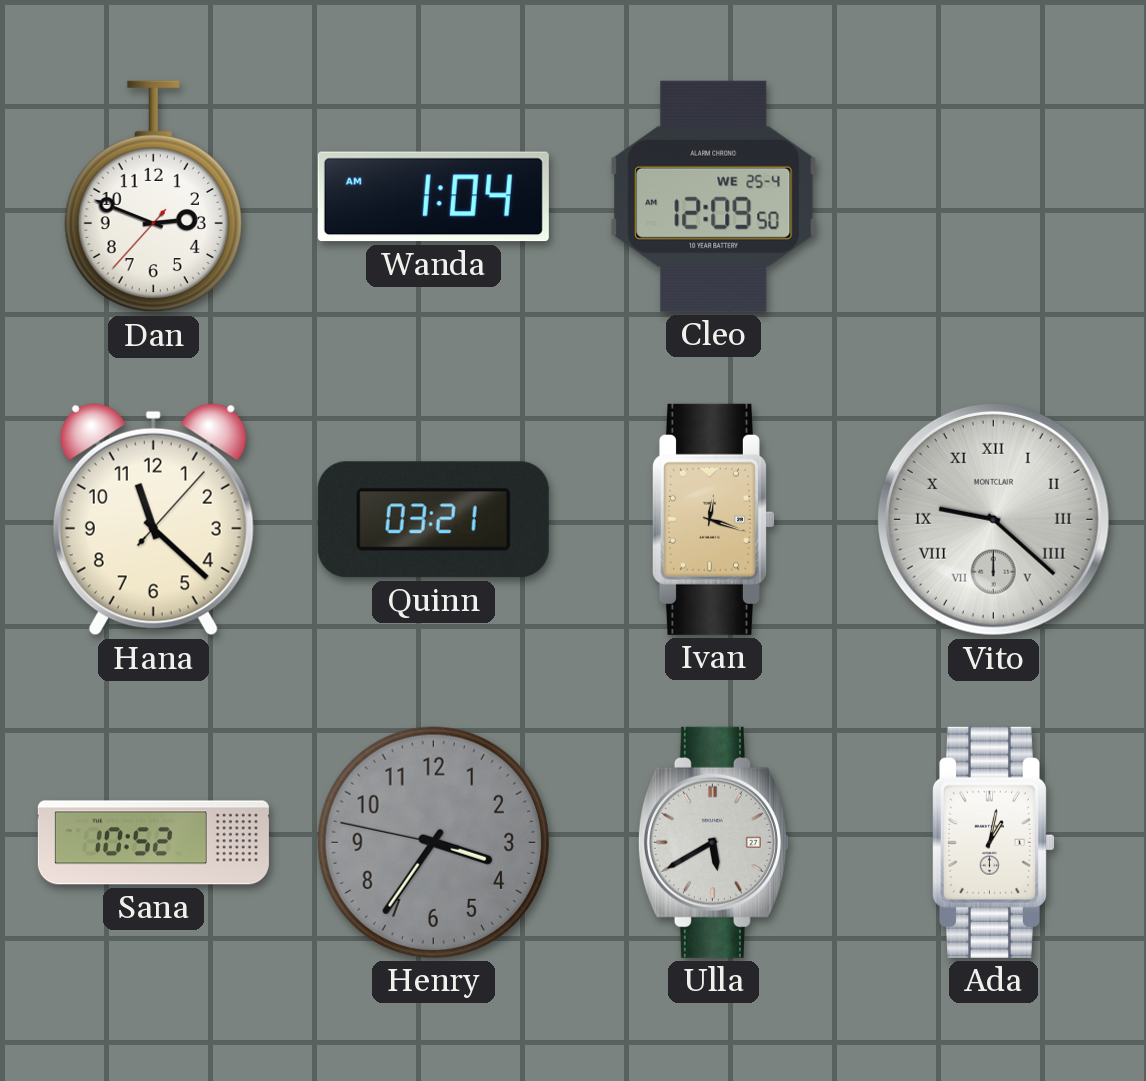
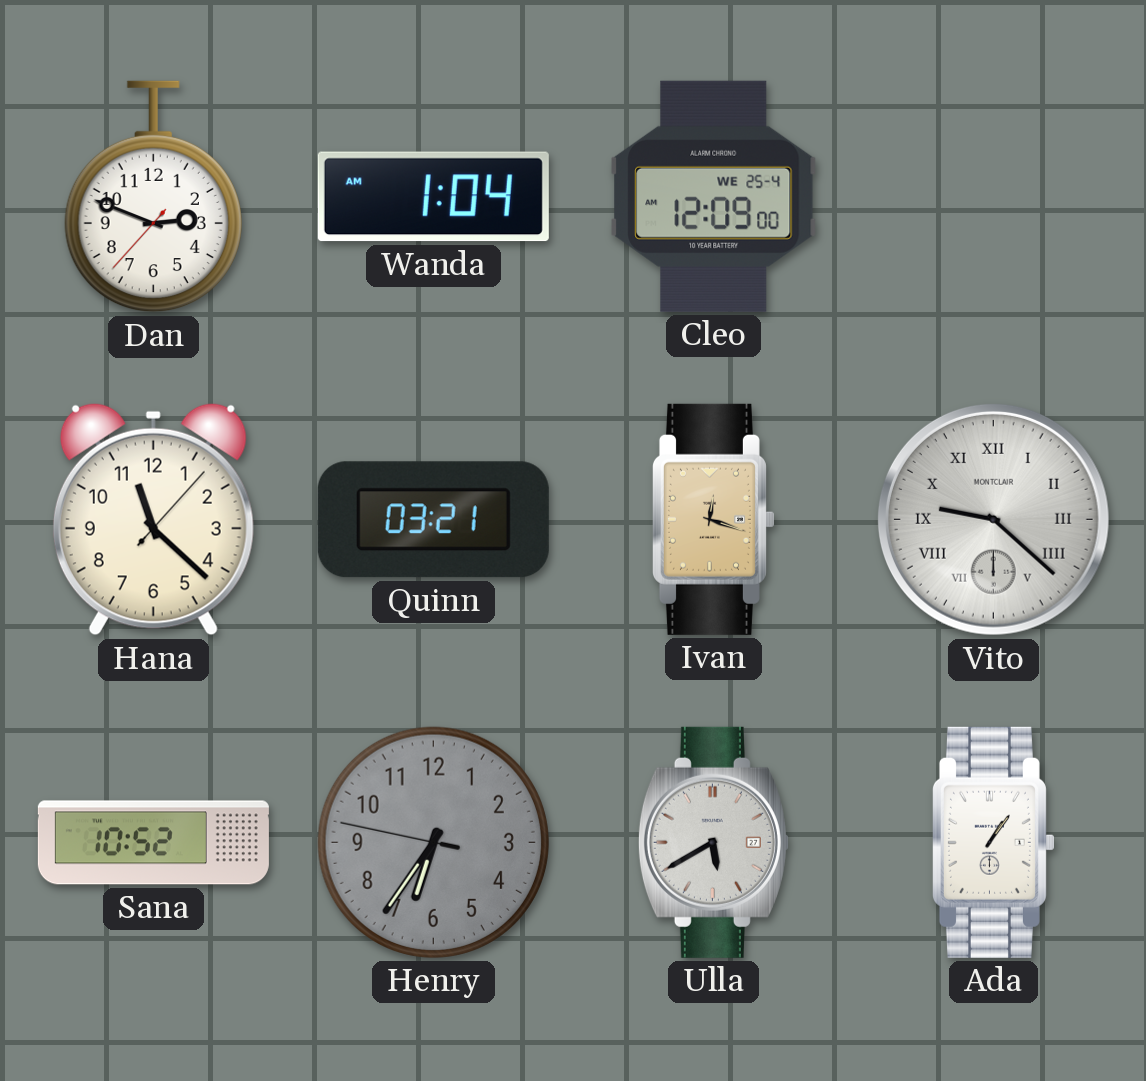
Cleo: 12:09:50 -> 12:09:00 (714, 196)
Henry: 3:35 -> 6:35 (433, 842)
Ada: 1:02 -> 1:06 (993, 842)
